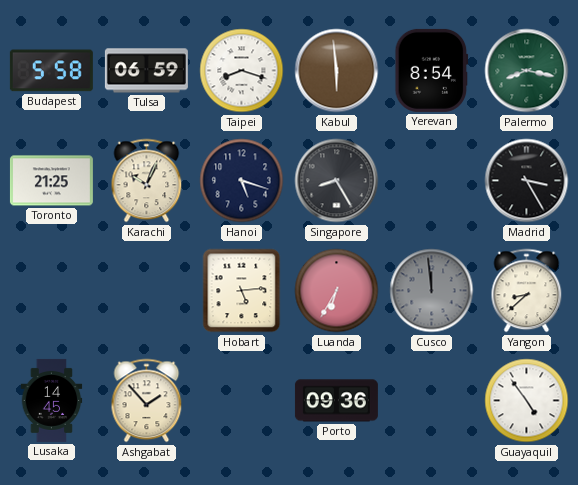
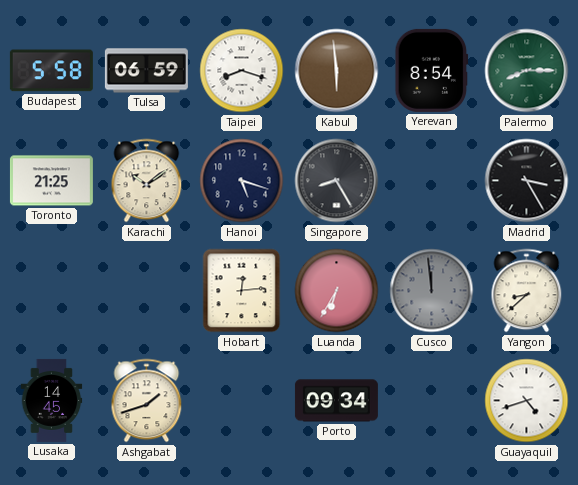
Palermo: 8:17 -> 8:15 (527, 71)
Karachi: 10:04 -> 10:09 (147, 181)
Hobart: 5:14 -> 12:14 (242, 291)
Ashgabat: 1:53 -> 1:42 (147, 401)
Porto: 09:36 -> 09:34 (336, 401)
Guayaquil: 4:54 -> 4:42 (527, 401)
